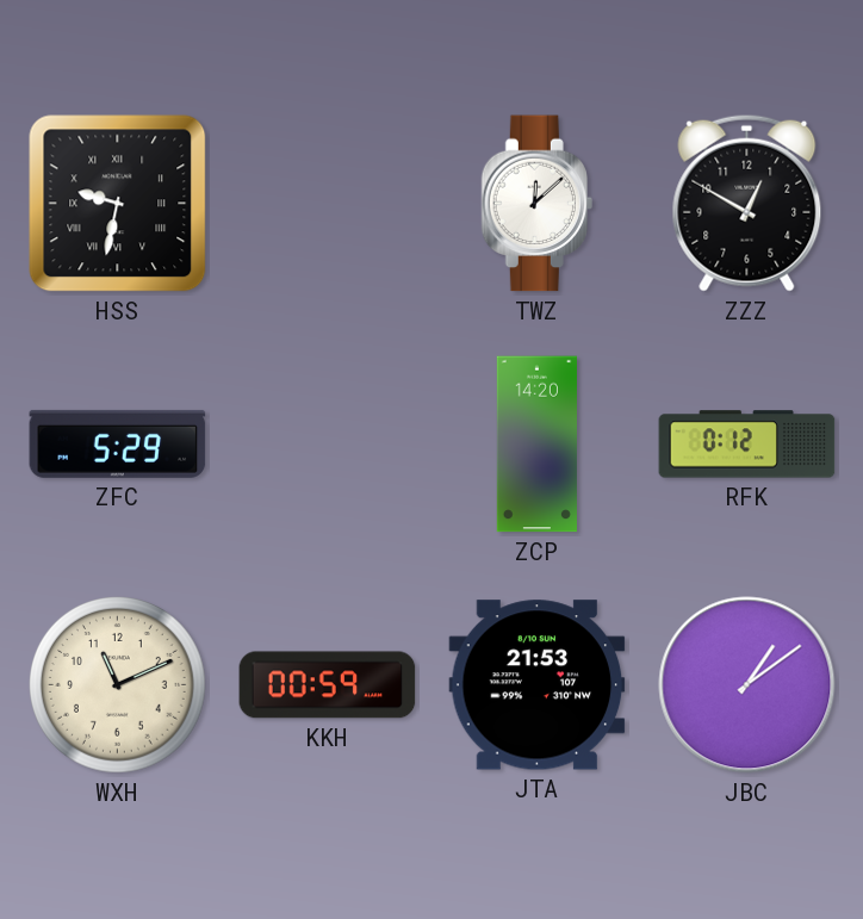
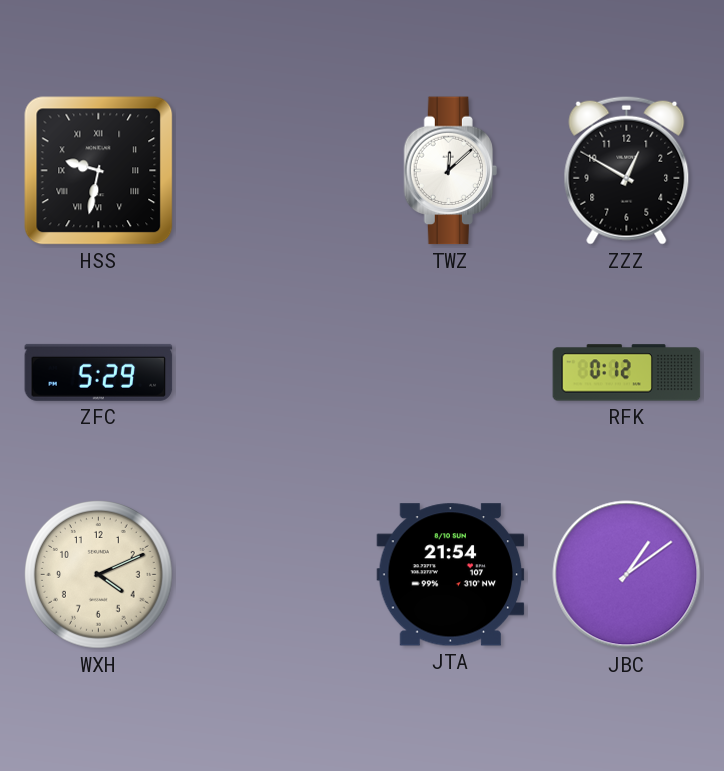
ZCP: 14:20 -> none (536, 445)
WXH: 11:11 -> 4:11 (99, 575)
KKH: 00:59 -> none (328, 685)
JTA: 21:53 -> 21:54 (451, 575)
